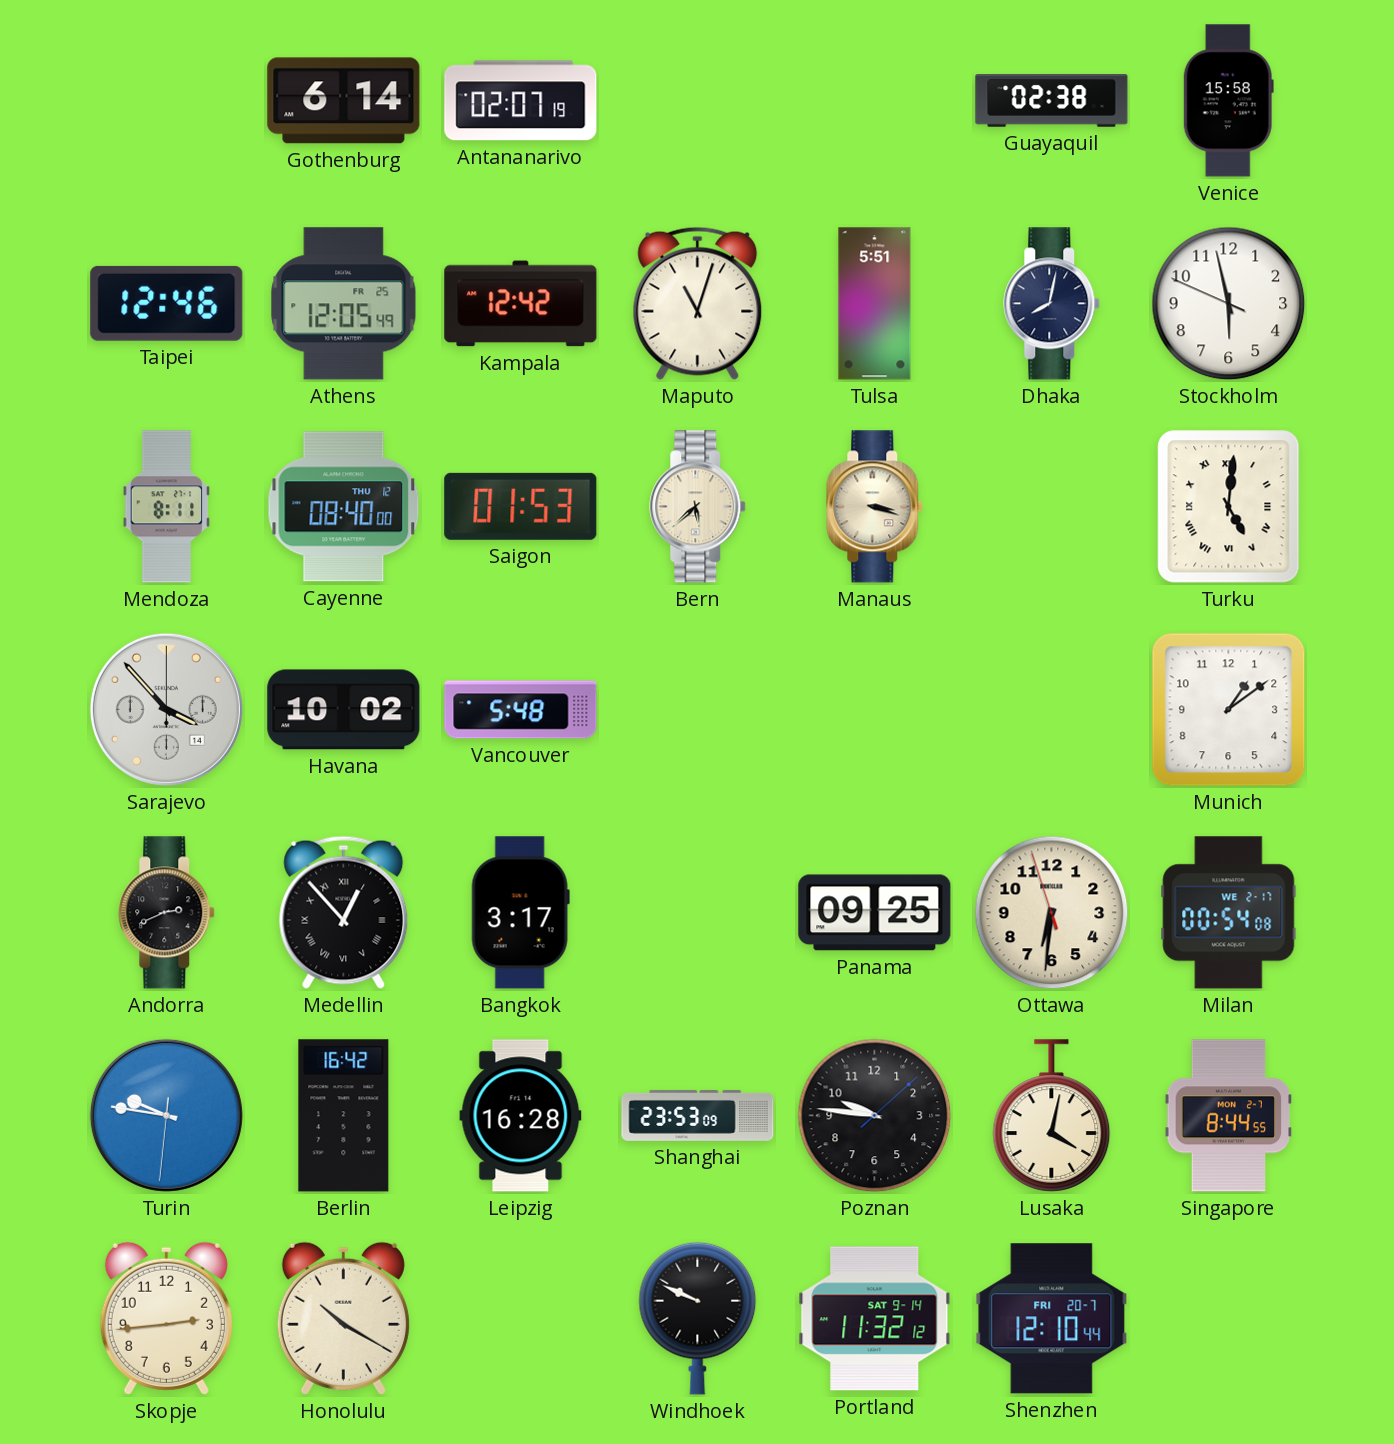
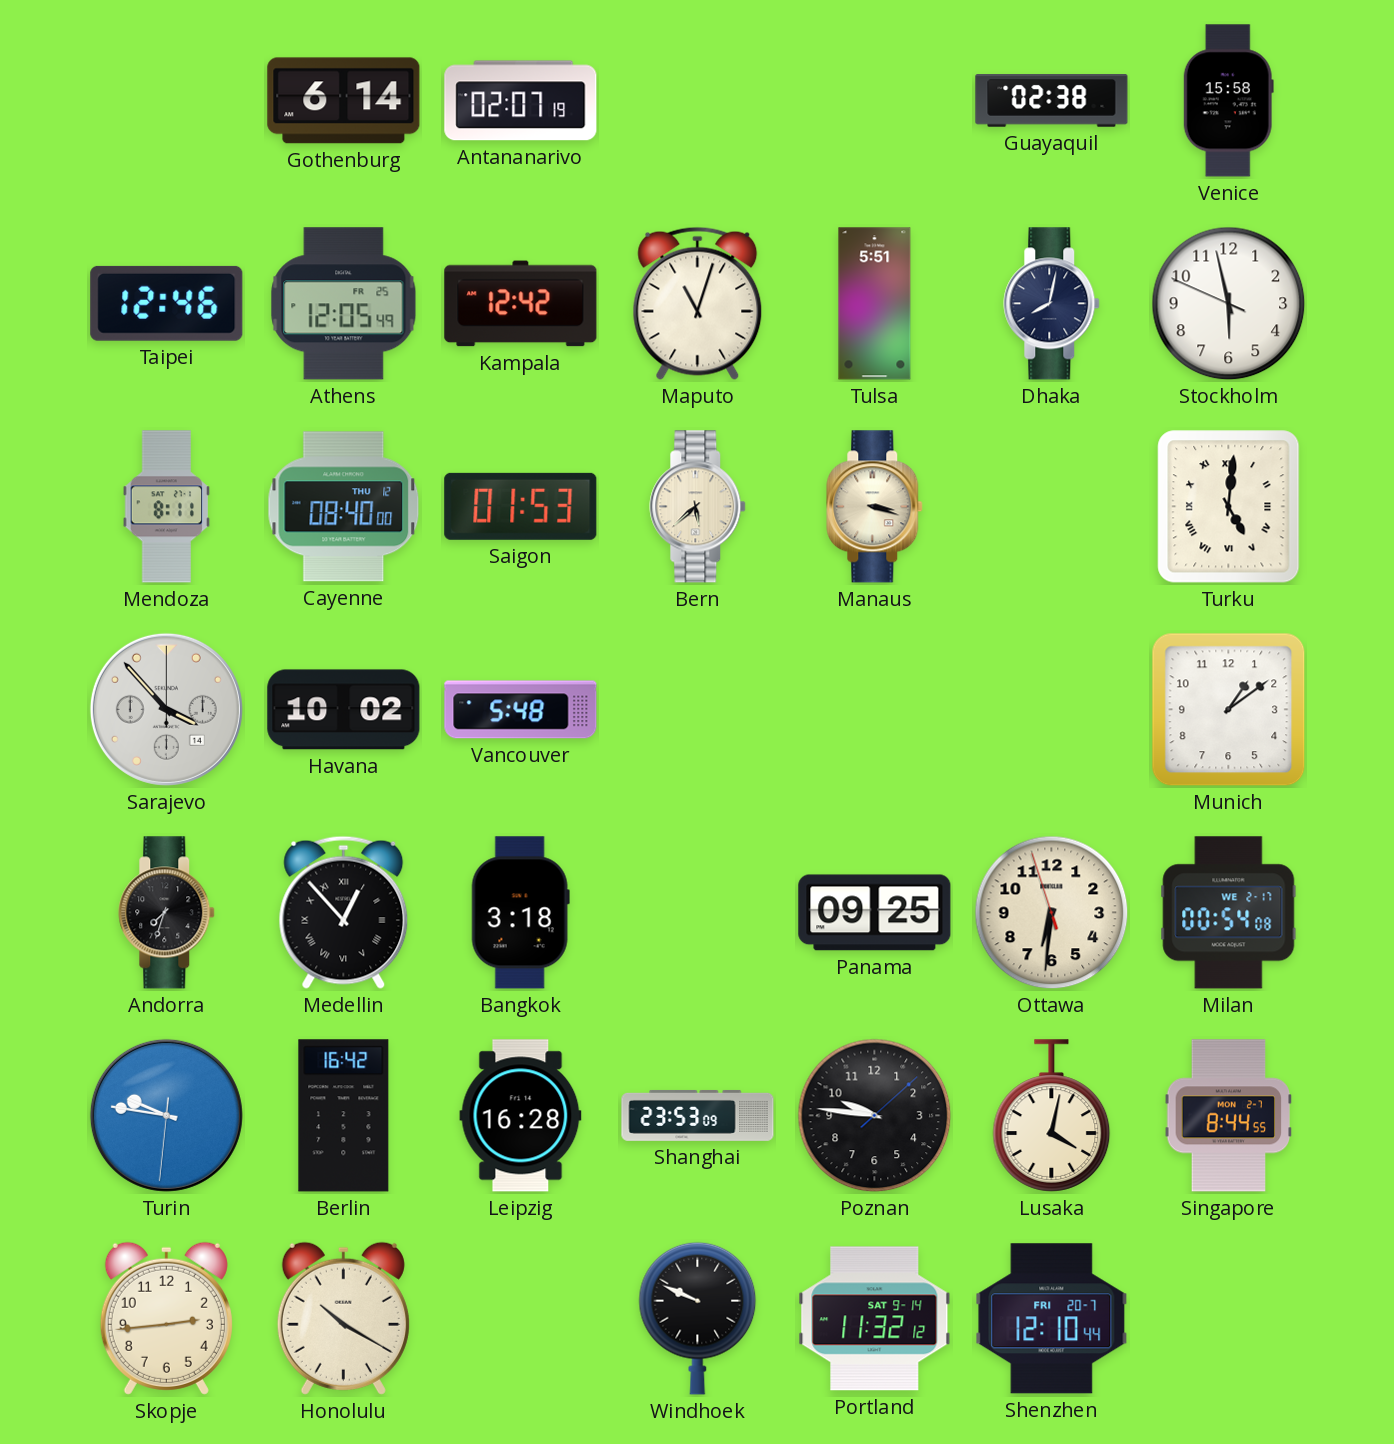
Andorra: 2:41 -> 7:33 (167, 913)
Bangkok: 3:17 -> 3:18 (520, 913)
